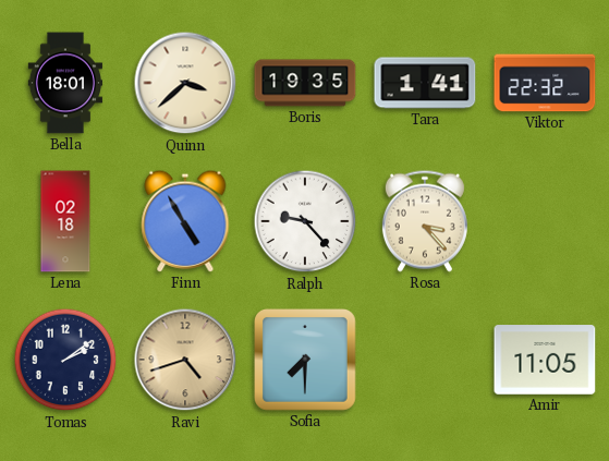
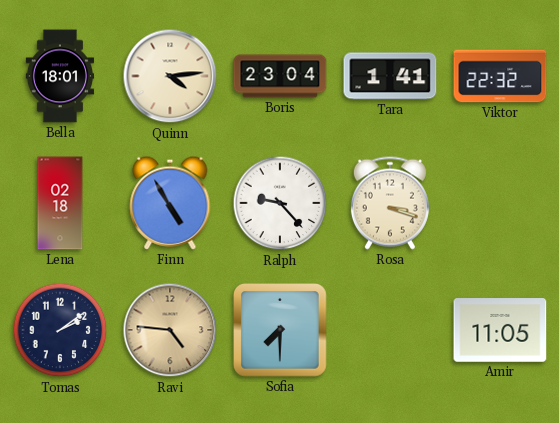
Quinn: 3:38 -> 4:14 (170, 76)
Boris: 19:35 -> 23:04 (280, 76)
Rosa: 3:23 -> 3:18 (390, 203)
Ravi: 4:42 -> 4:46 (170, 330)
